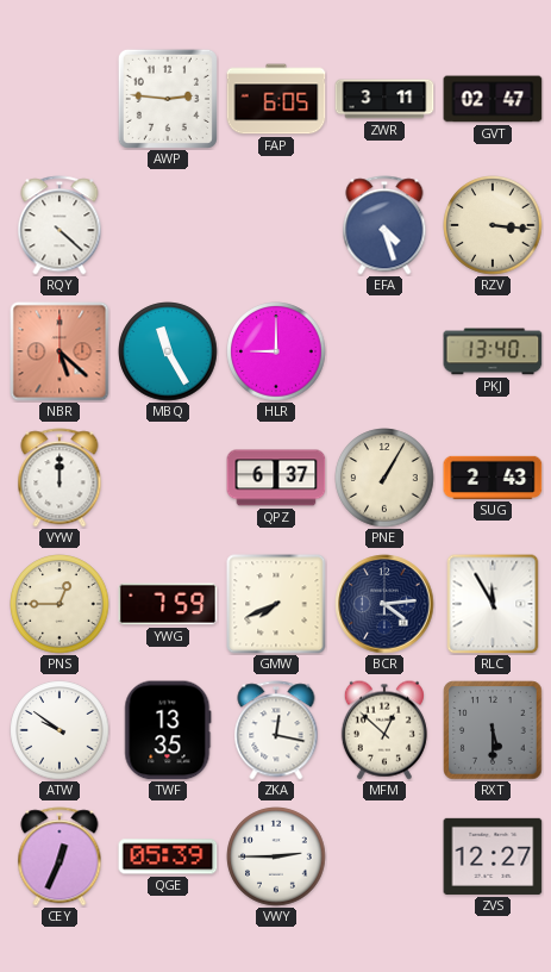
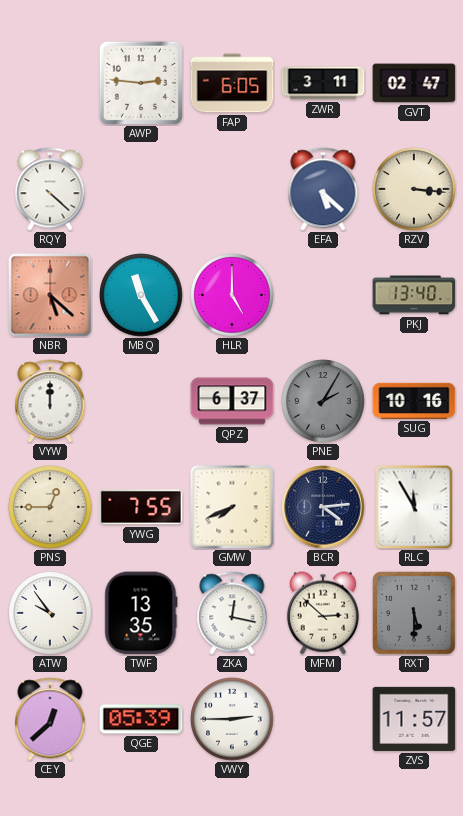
EFA: 4:27 -> 5:22 (323, 189)
HLR: 9:00 -> 5:00 (232, 295)
PNE: 1:05 -> 2:05 (323, 401)
PNE dial: cream -> grey (323, 401)
SUG: 2:43 -> 10:16 (414, 401)
YWG: 7:59 -> 7:55 (141, 507)
ATW: 9:51 -> 9:54 (50, 613)
MFM: 12:52 -> 2:52 (323, 613)
CEY: 12:34 -> 12:38 (50, 719)
ZVS: 12:27 -> 11:57 (414, 719)
